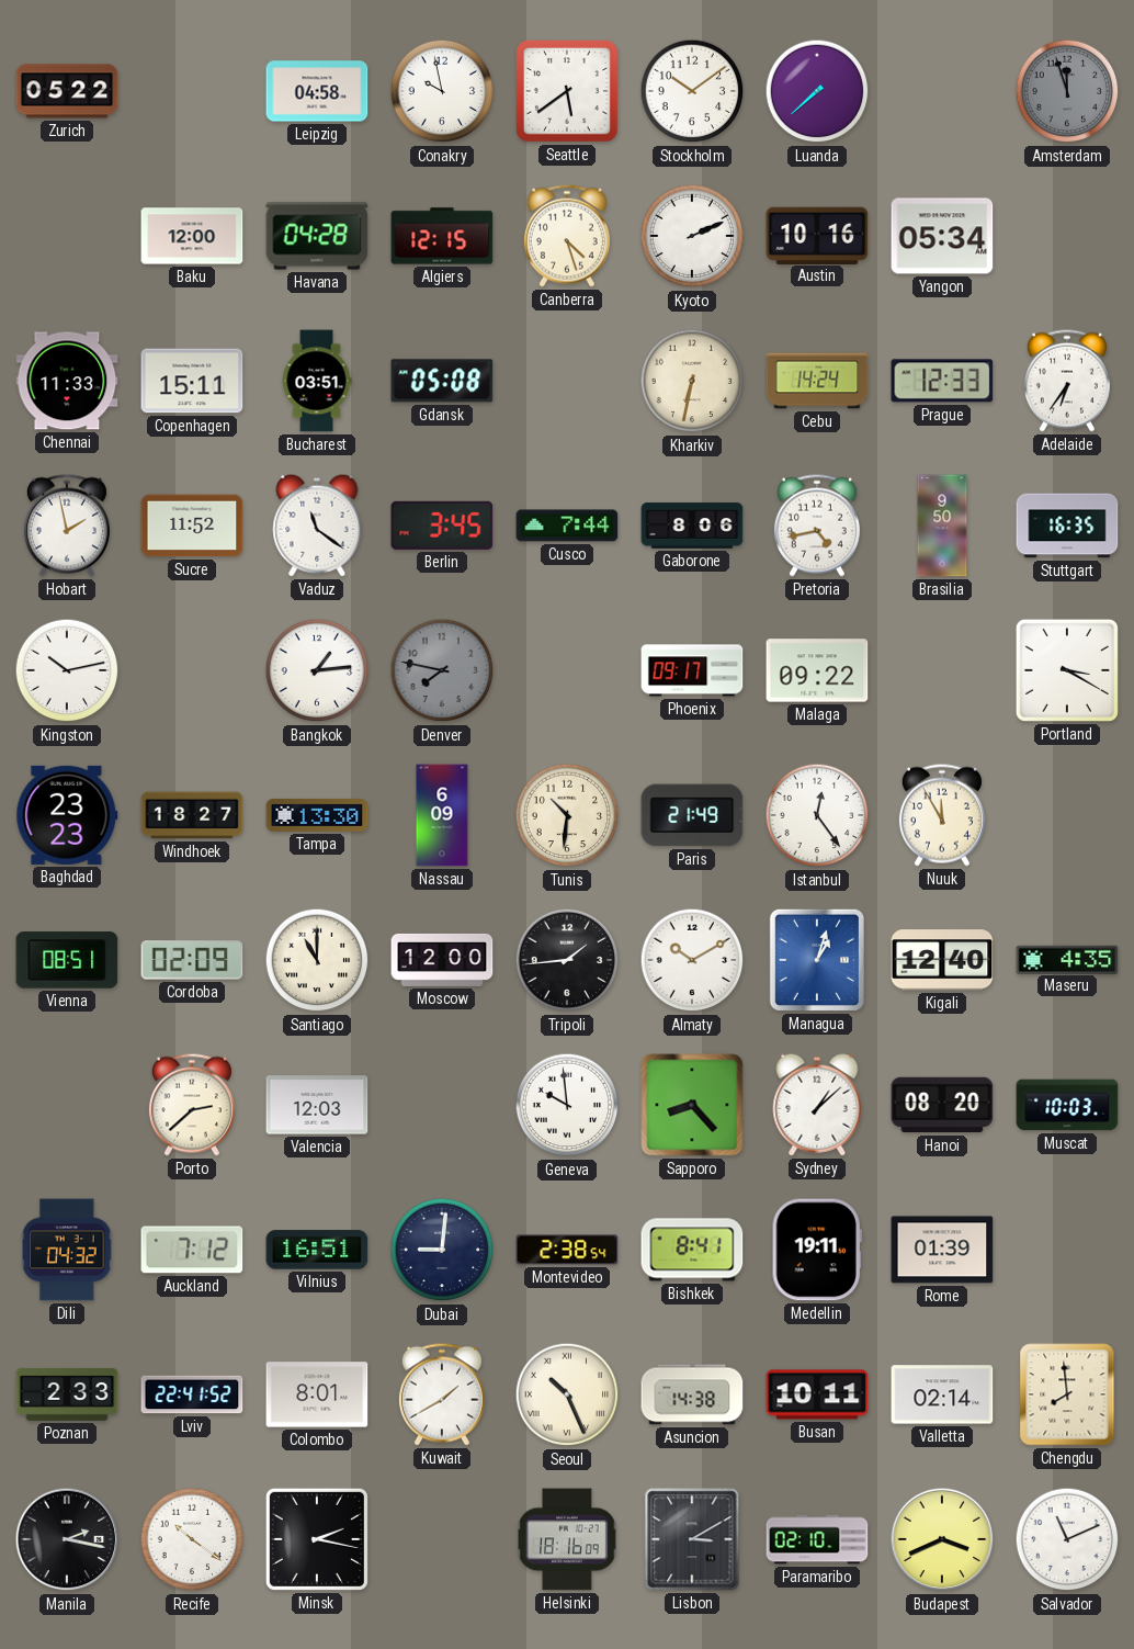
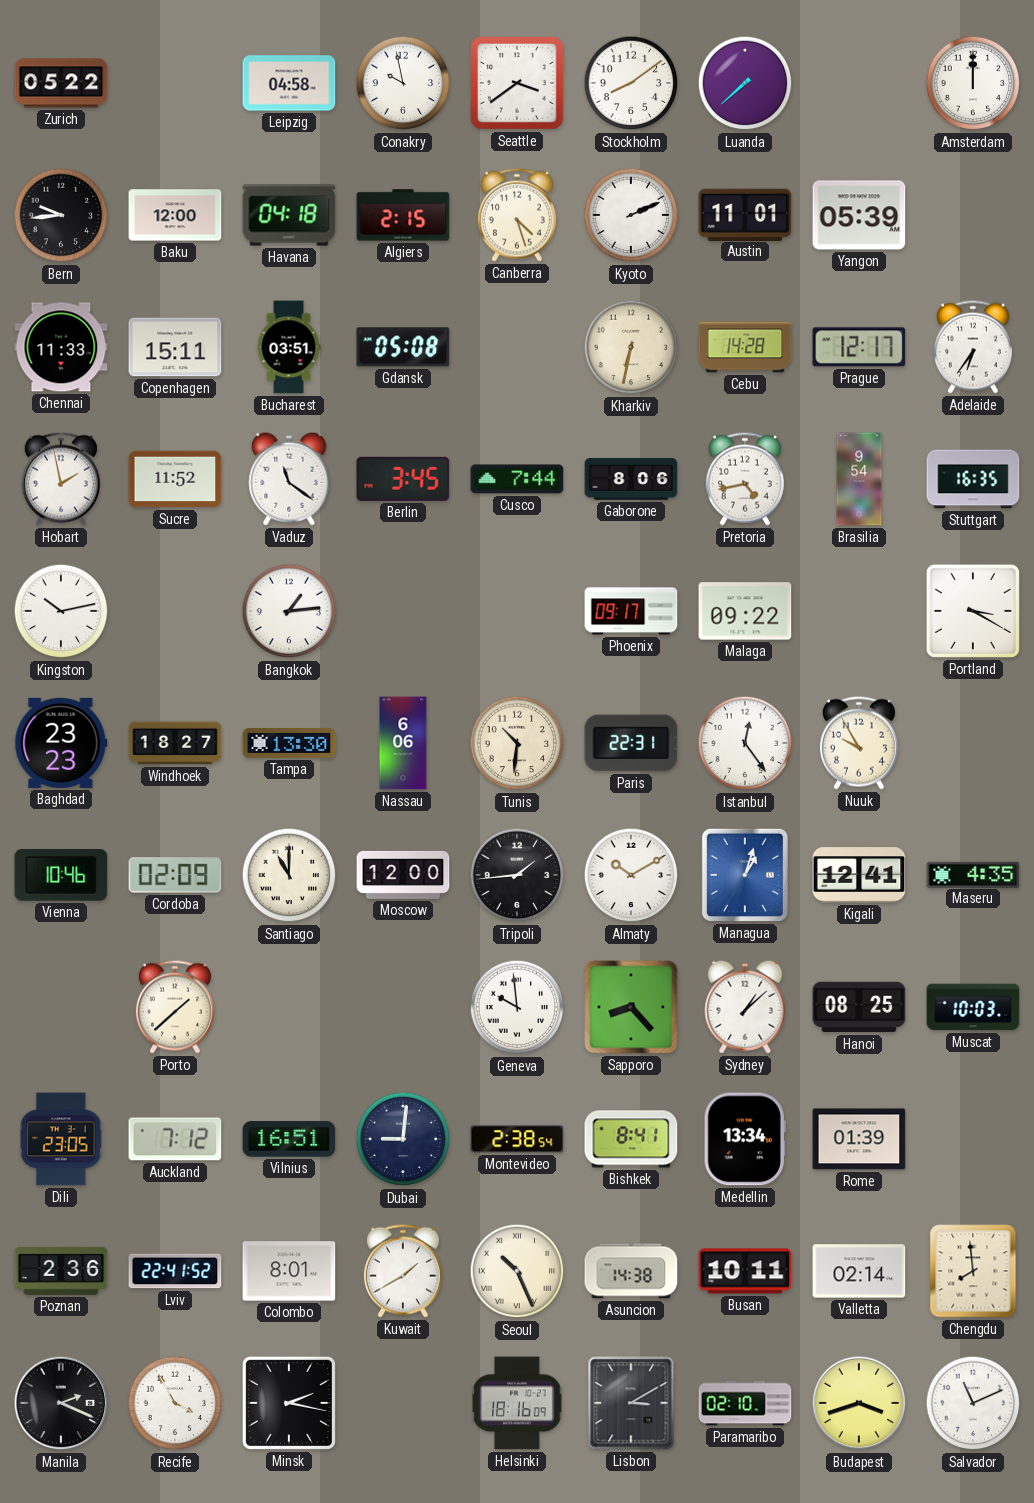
Seattle: 5:39 -> 3:39 (517, 83)
Stockholm: 10:09 -> 8:09 (631, 83)
Amsterdam: 11:57 -> 12:00 (973, 83)
Amsterdam dial: grey -> white (973, 83)
Bern: none -> 9:44 (61, 215)
Havana: 04:28 -> 04:18 (289, 215)
Algiers: 12:15 -> 2:15 (403, 215)
Austin: 10:16 -> 11:01 (745, 214)
Yangon: 05:34 -> 05:39 (859, 215)
Cebu: 14:24 -> 14:28 (745, 347)
Prague: 12:33 -> 12:17 (859, 347)
Brasilia: 9:50 -> 9:54 (859, 479)
Denver: 7:47 -> none (442, 670)
Nassau: 6:09 -> 6:06 (403, 743)
Paris: 21:49 -> 22:31 (631, 743)
Nuuk: 11:55 -> 9:55 (859, 743)
Vienna: 08:51 -> 10:46 (61, 875)
Kigali: 12:40 -> 12:41 (859, 875)
Porto: 2:38 -> 1:38 (175, 1007)
Valencia: 12:03 -> none (317, 1105)
Hanoi: 08:20 -> 08:25 (859, 1007)
Dili: 04:32 -> 23:05 (61, 1139)
Medellin: 19:11 -> 13:34 (745, 1139)
Poznan: 2:33 -> 2:36 (61, 1271)
Manila: 2:17 -> 2:19 (61, 1403)
Recife: 10:21 -> 3:55 (175, 1403)
Budapest: 3:41 -> 3:42 (859, 1403)
